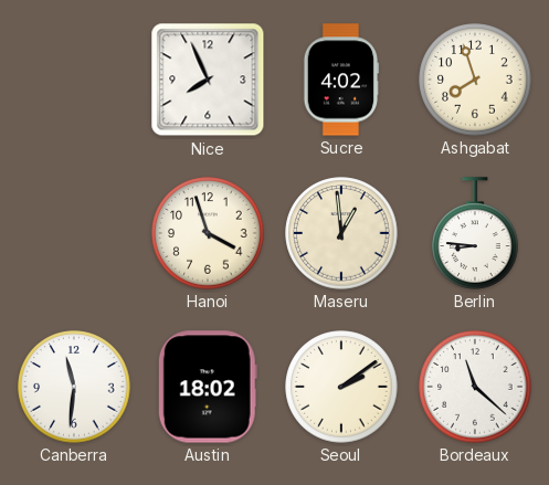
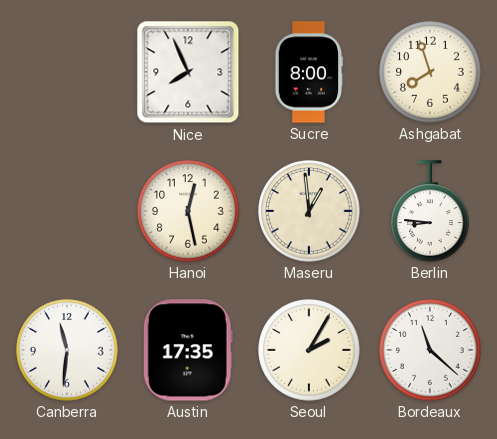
Sucre: 4:02 -> 8:00 (309, 72)
Hanoi: 3:57 -> 12:28 (188, 211)
Austin: 18:02 -> 17:35 (188, 350)
Seoul: 2:09 -> 2:05 (309, 350)
